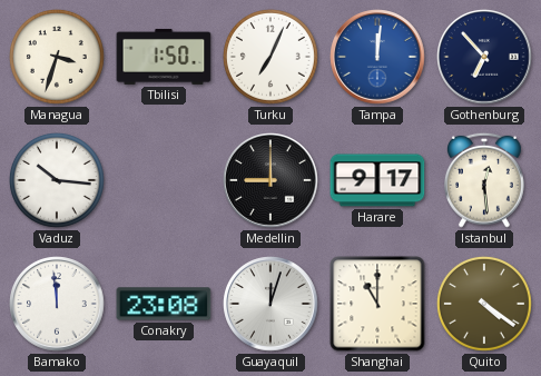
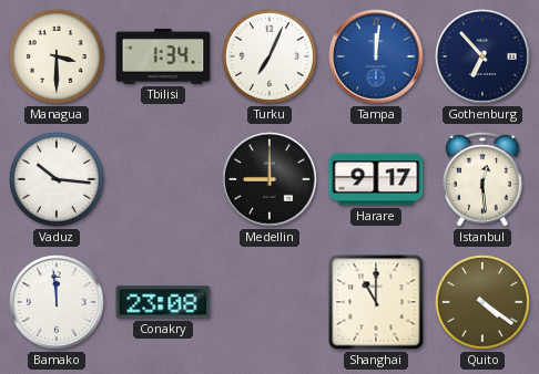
Managua: 3:33 -> 3:30 (57, 56)
Tbilisi: 1:50 -> 1:34 (163, 56)
Guayaquil: 12:03 -> none (270, 304)
